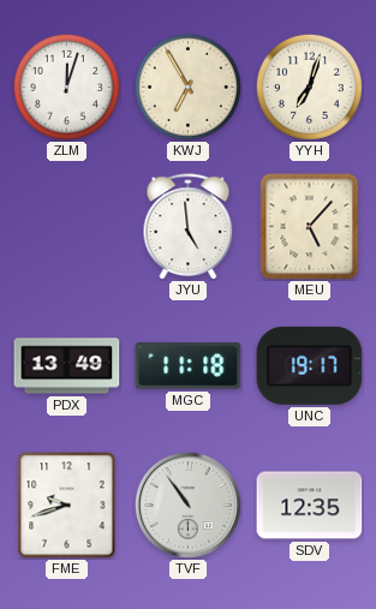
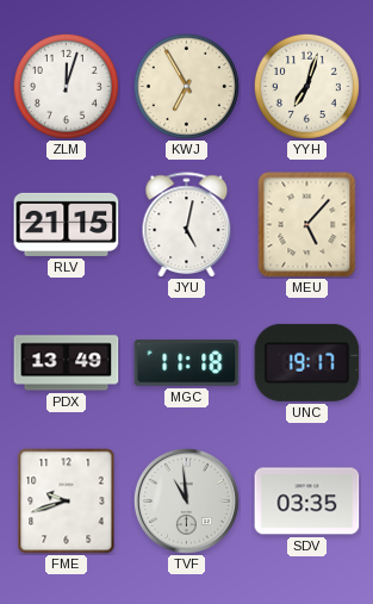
RLV: none -> 21:15 (67, 224)
JYU: 4:59 -> 5:02 (187, 224)
TVF: 10:54 -> 10:59 (186, 500)
SDV: 12:35 -> 03:35 (307, 502)
